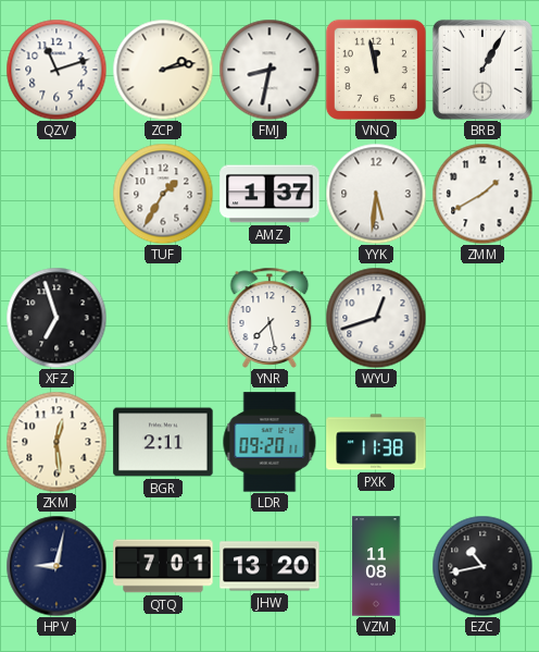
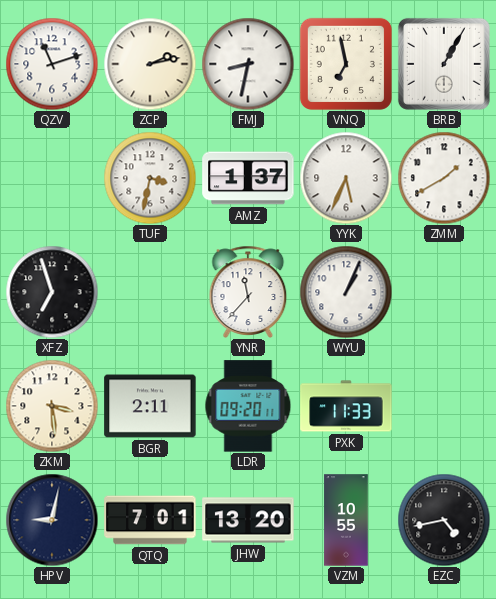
VNQ: 11:58 -> 6:58 (346, 64)
TUF: 1:35 -> 3:32 (150, 178)
YYK: 5:31 -> 5:34 (346, 178)
YNR: 7:28 -> 11:37 (248, 292)
WYU: 12:42 -> 1:04 (346, 292)
ZKM: 12:29 -> 3:29 (52, 406)
PXK: 11:38 -> 11:33 (346, 406)
VZM: 11:08 -> 10:55 (346, 520)
EZC: 10:43 -> 4:43 (444, 520)
